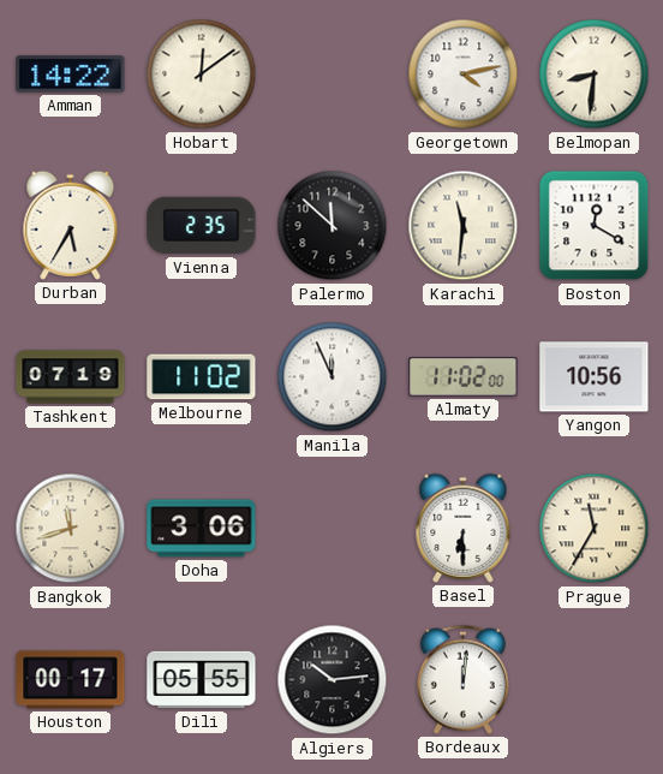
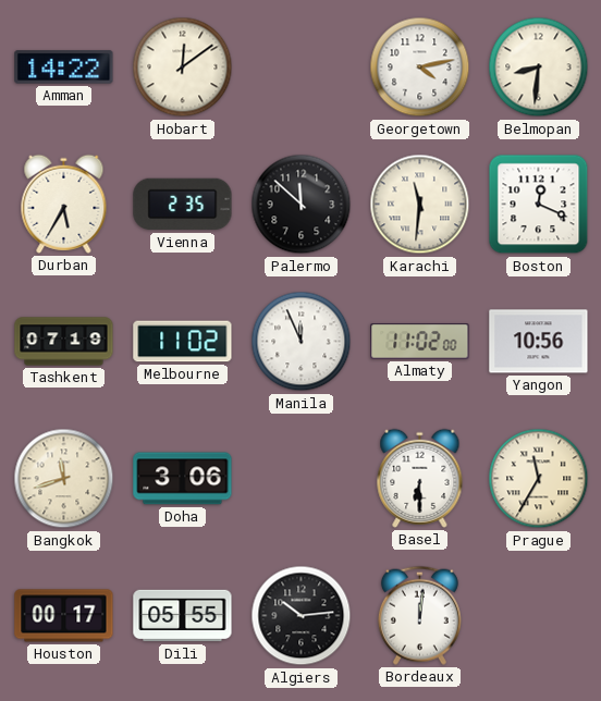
Boston: 12:20 -> 12:19 (539, 205)
